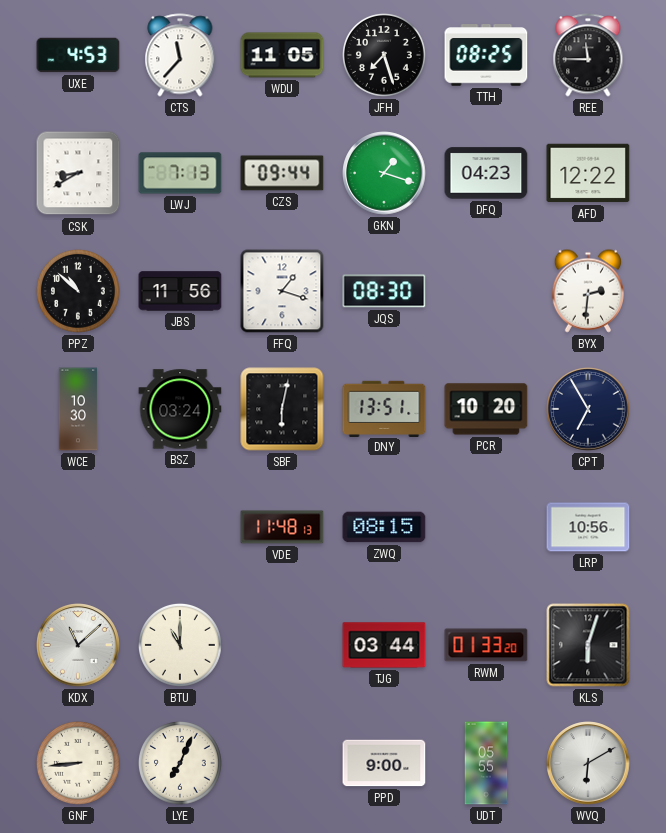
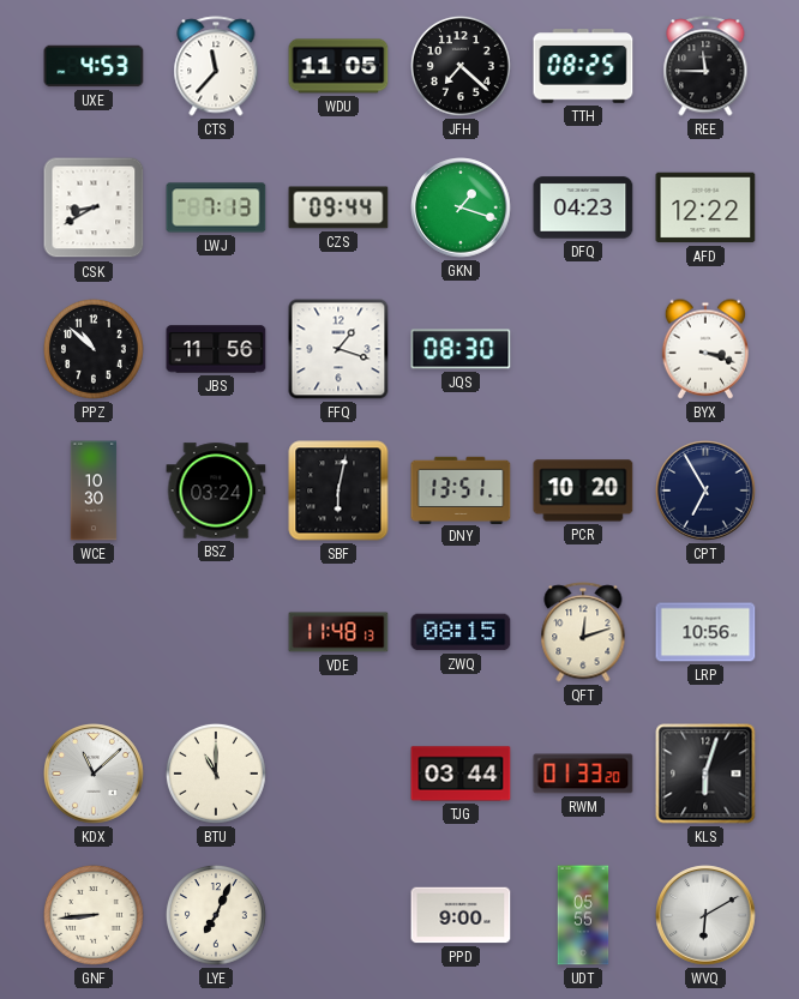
JFH: 7:27 -> 7:22 (462, 66)
BYX: 2:31 -> 3:18 (704, 349)
QFT: none -> 12:12 (583, 632)
